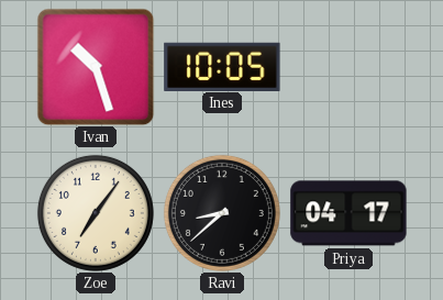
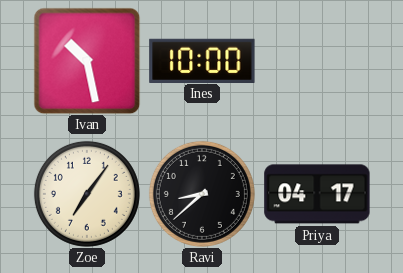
Ivan: 10:27 -> 10:28 (87, 61)
Ines: 10:05 -> 10:00 (202, 60)
